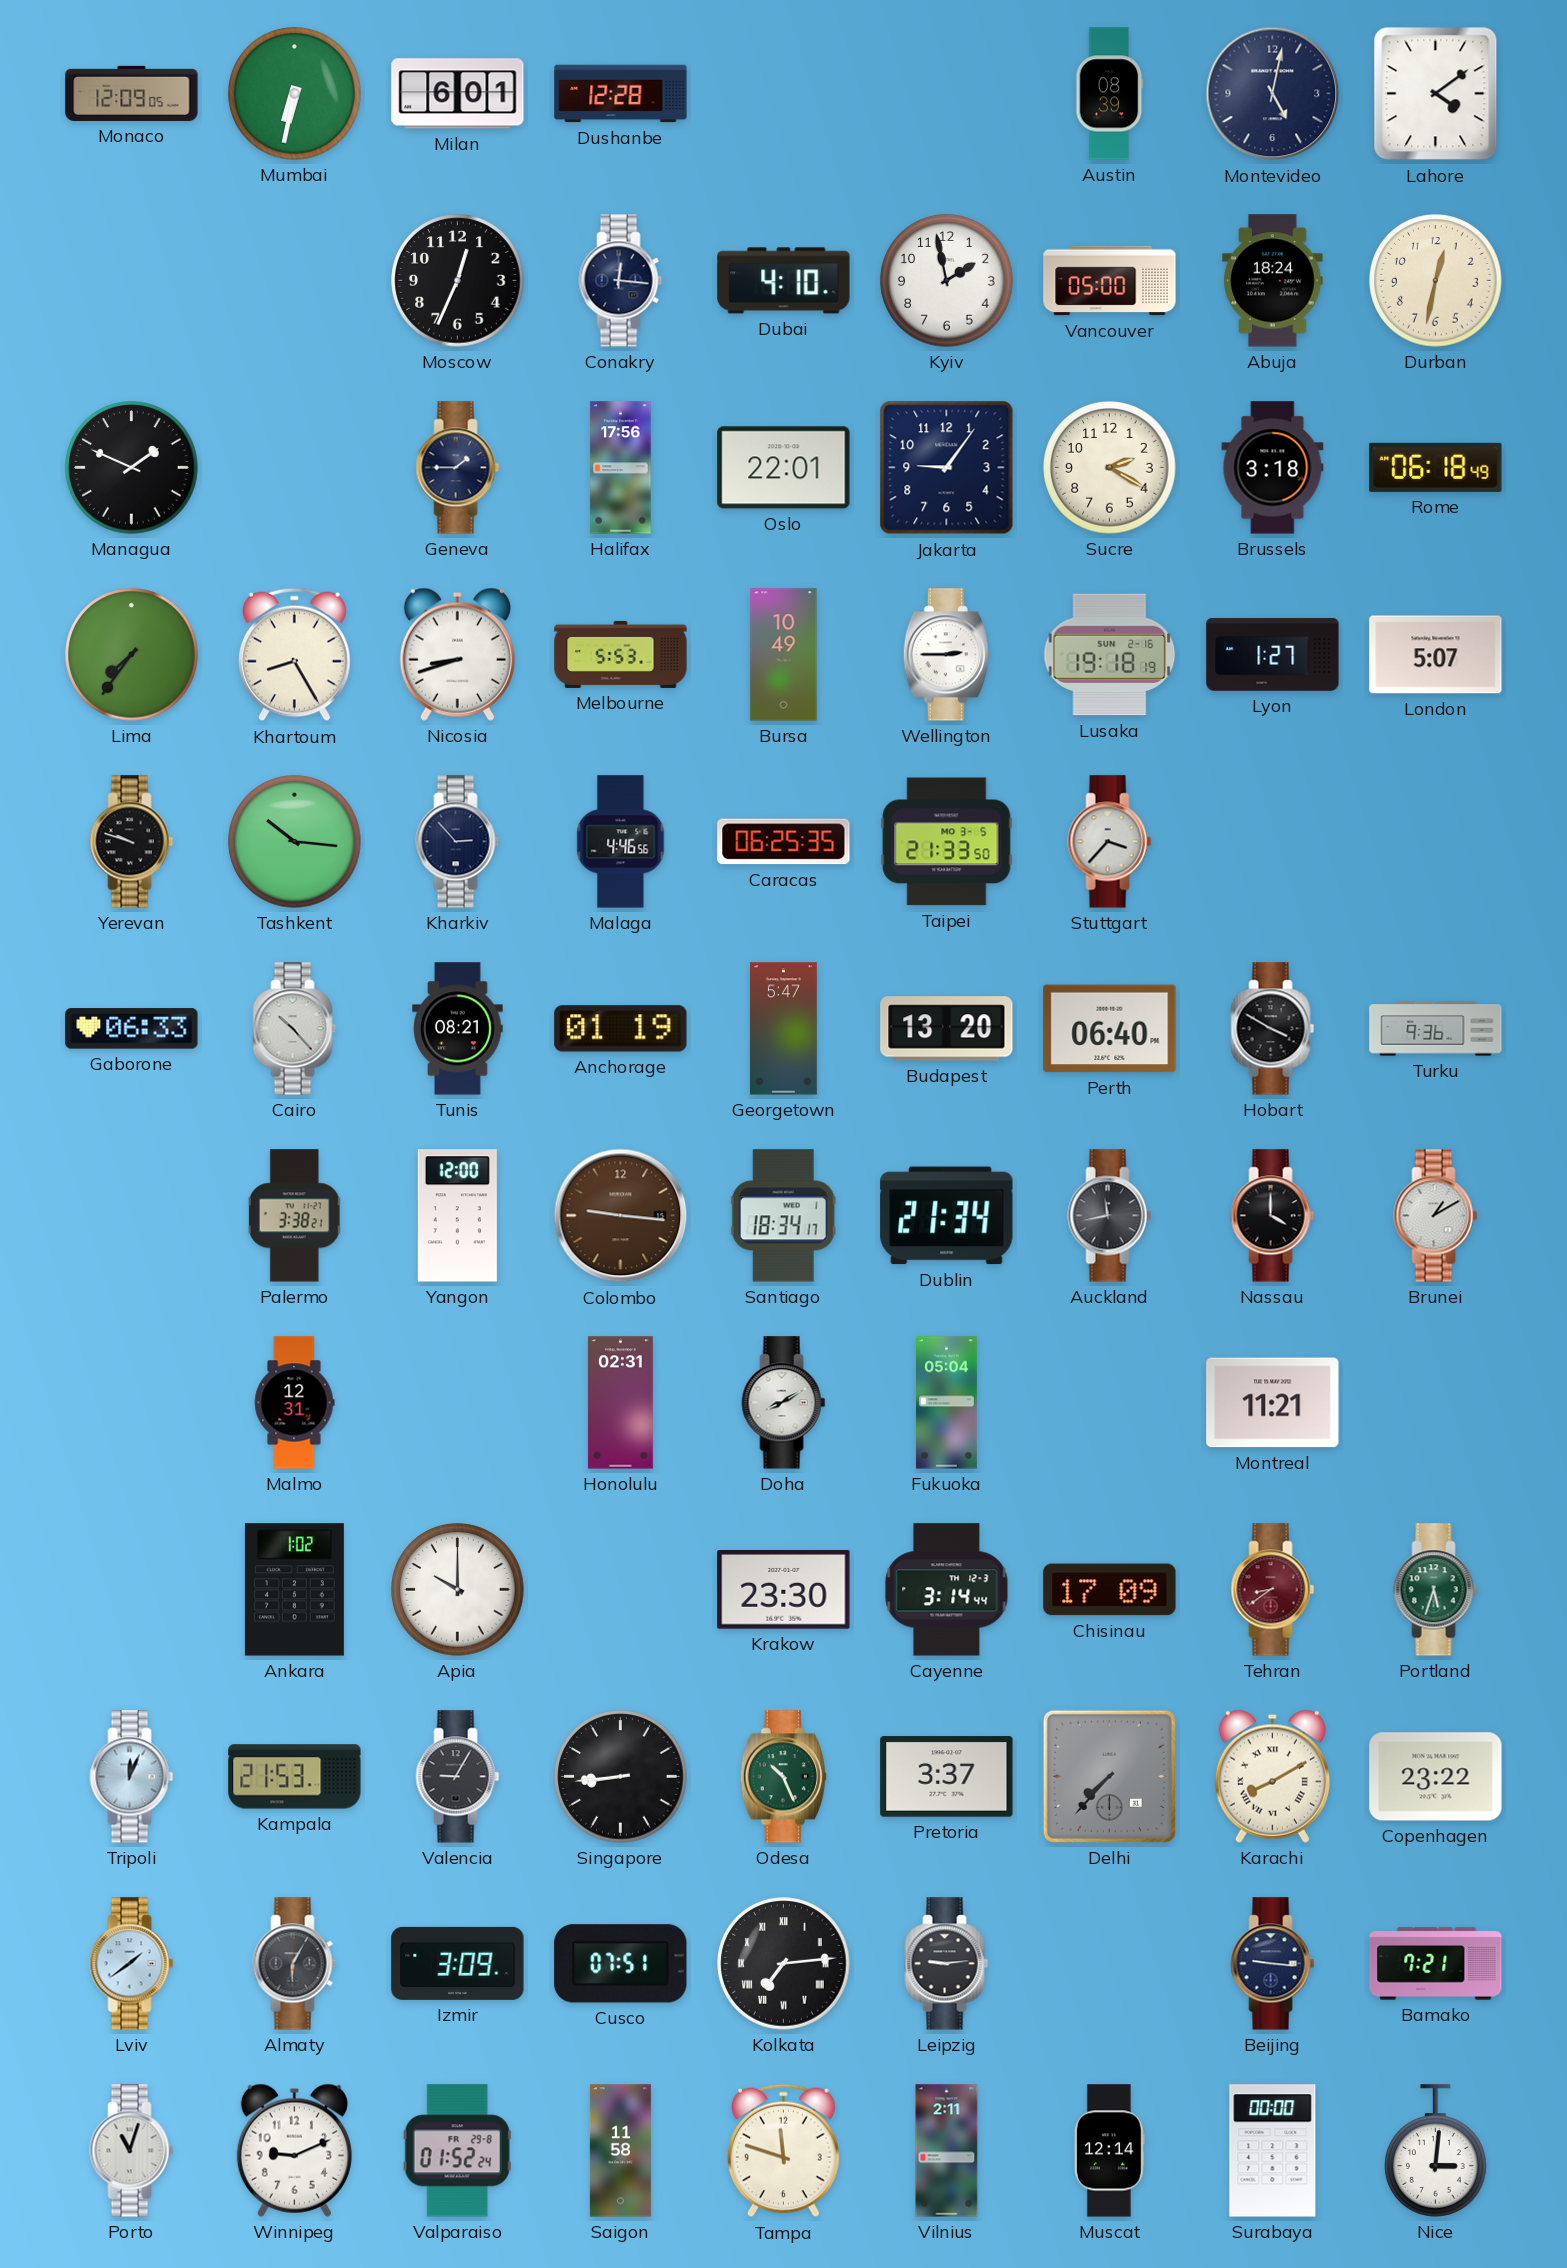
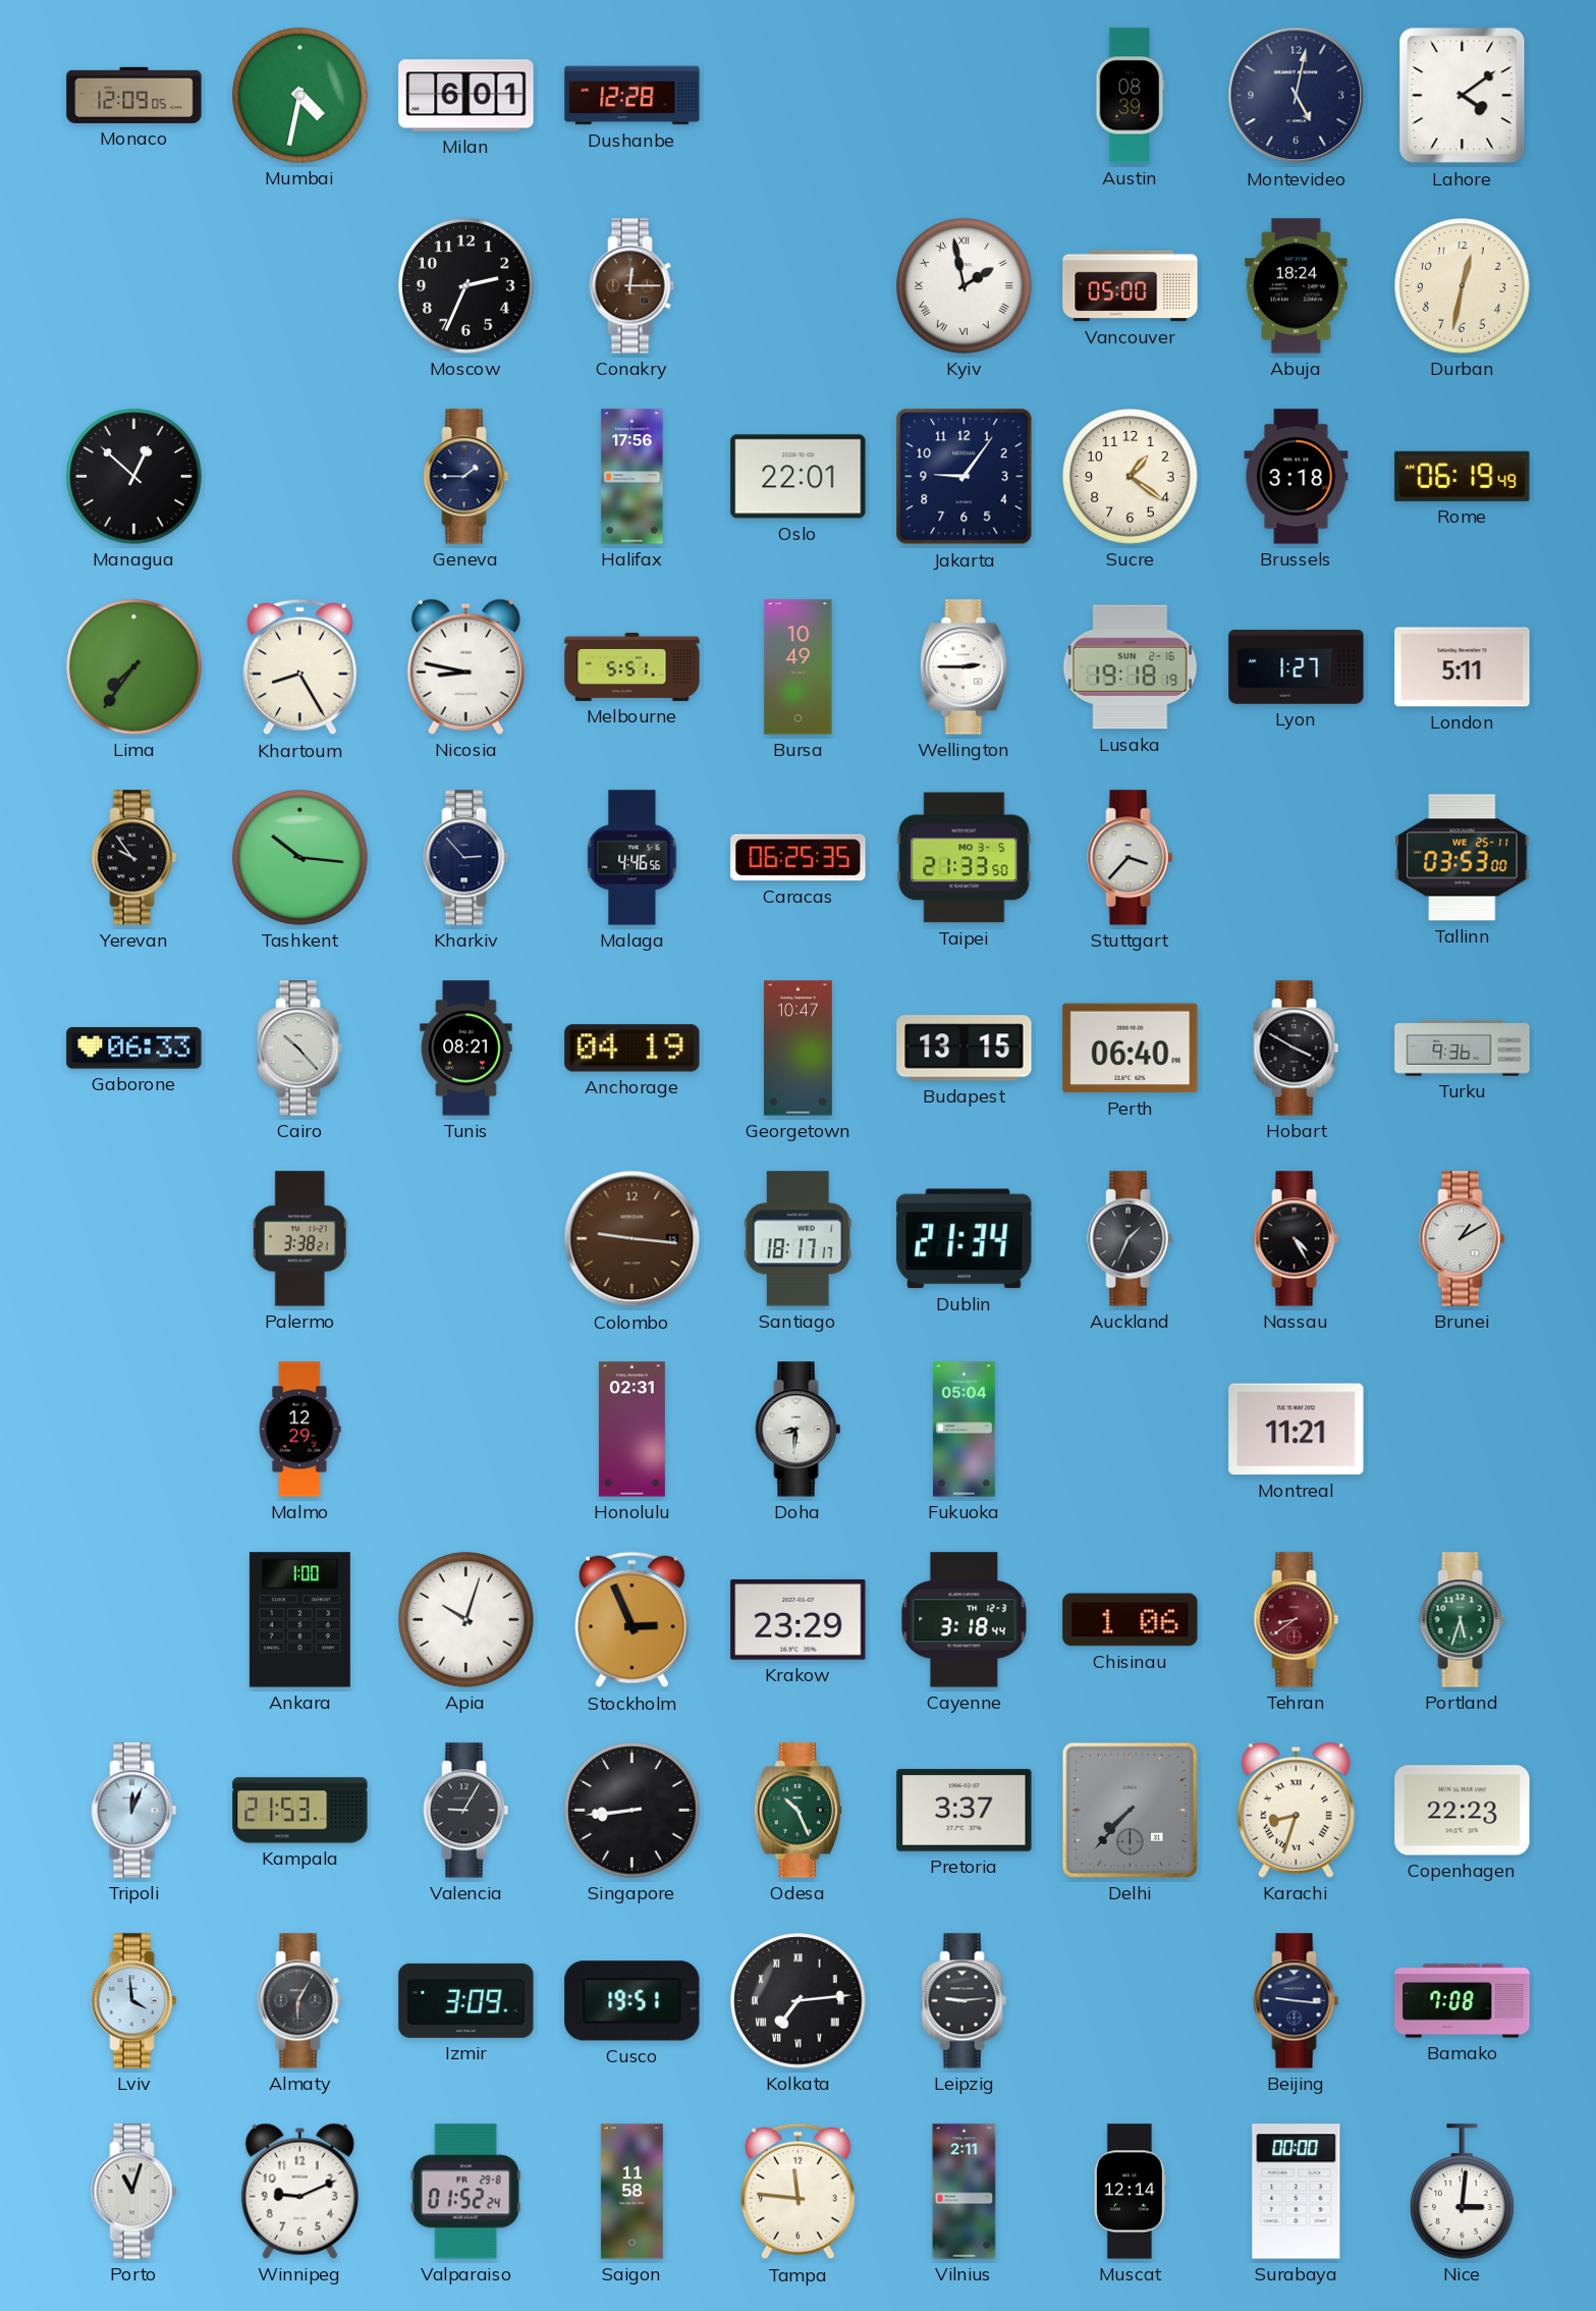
Mumbai: 6:32 -> 4:32 (300, 96)
Moscow: 12:34 -> 2:34 (466, 286)
Conakry: 12:16 -> 12:15 (632, 286)
Conakry dial: navy -> brown (632, 286)
Dubai: 4:10 -> none (784, 281)
Kyiv numerals: Arabic -> Roman (965, 286)
Managua: 1:49 -> 12:52 (134, 477)
Sucre: 2:20 -> 1:21 (1131, 477)
Rome: 06:18 -> 06:19 (1463, 476)
Nicosia: 8:42 -> 8:47 (465, 666)
Melbourne: 5:53 -> 5:51 (632, 666)
London: 5:07 -> 5:11 (1463, 667)
Yerevan: 9:48 -> 9:54 (134, 858)
Tallinn: none -> 03:53 (1463, 858)
Anchorage: 01:19 -> 04:19 (632, 1049)
Georgetown: 5:47 -> 10:47 (797, 1049)
Budapest: 13:20 -> 13:15 (965, 1049)
Yangon: 12:00 -> none (457, 1216)
Santiago: 18:34 -> 18:17 (797, 1239)
Auckland: 11:43 -> 1:34 (1131, 1239)
Nassau: 4:00 -> 4:25 (1297, 1239)
Malmo: 12:31 -> 12:29 (299, 1430)
Doha: 8:10 -> 8:31 (799, 1430)
Ankara: 1:02 -> 1:00 (299, 1620)
Apia: 10:00 -> 10:03 (466, 1620)
Stockholm: none -> 2:56 (632, 1620)
Krakow: 23:30 -> 23:29 (799, 1620)
Cayenne: 3:14 -> 3:18 (965, 1620)
Chisinau: 17:09 -> 1:06 (1131, 1620)
Karachi: 8:10 -> 8:33 (1296, 1810)
Copenhagen: 23:22 -> 22:23 (1463, 1811)
Lviv: 1:39 -> 3:59 (134, 2001)
Cusco: 07:51 -> 19:51 (632, 2001)
Bamako: 7:21 -> 7:08 (1463, 2001)
Tampa: 11:48 -> 11:46 (799, 2192)
